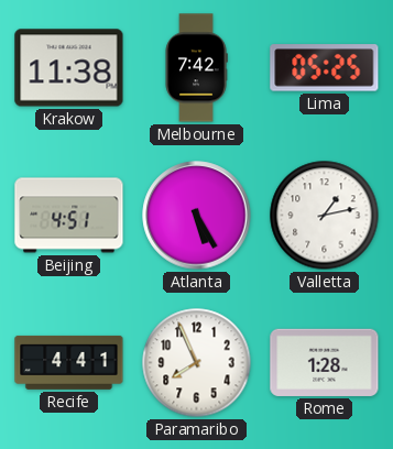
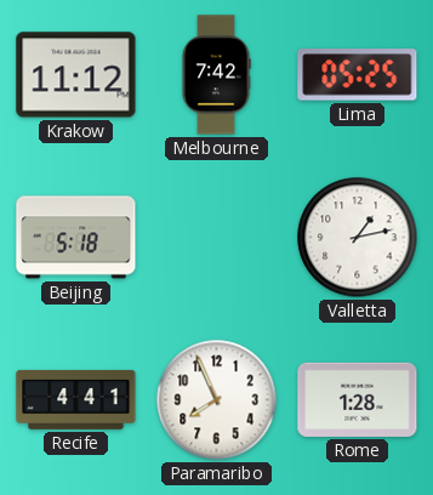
Krakow: 11:38 -> 11:12 (76, 75)
Beijing: 4:51 -> 5:18 (76, 238)
Atlanta: 5:25 -> none (197, 216)
